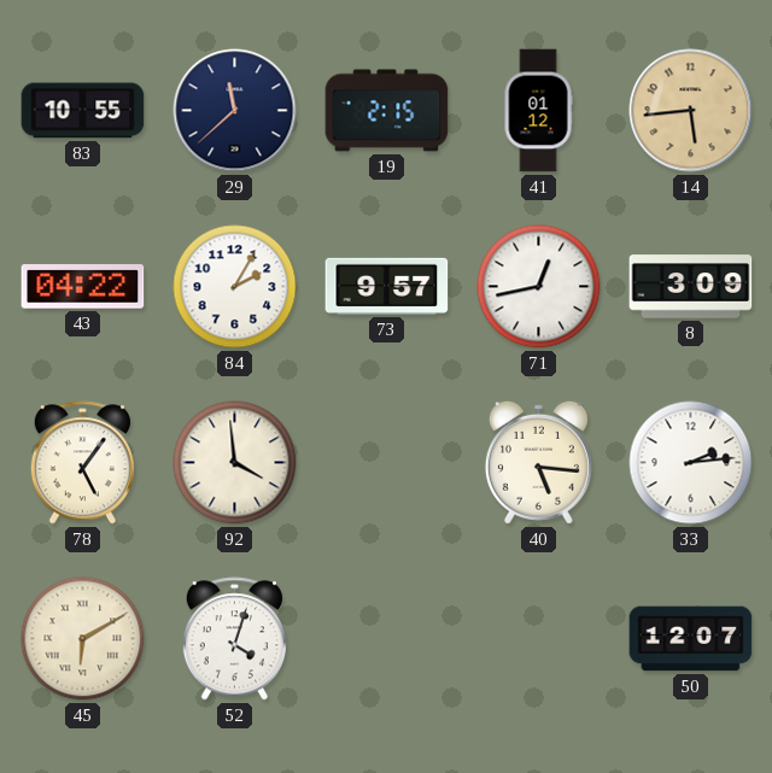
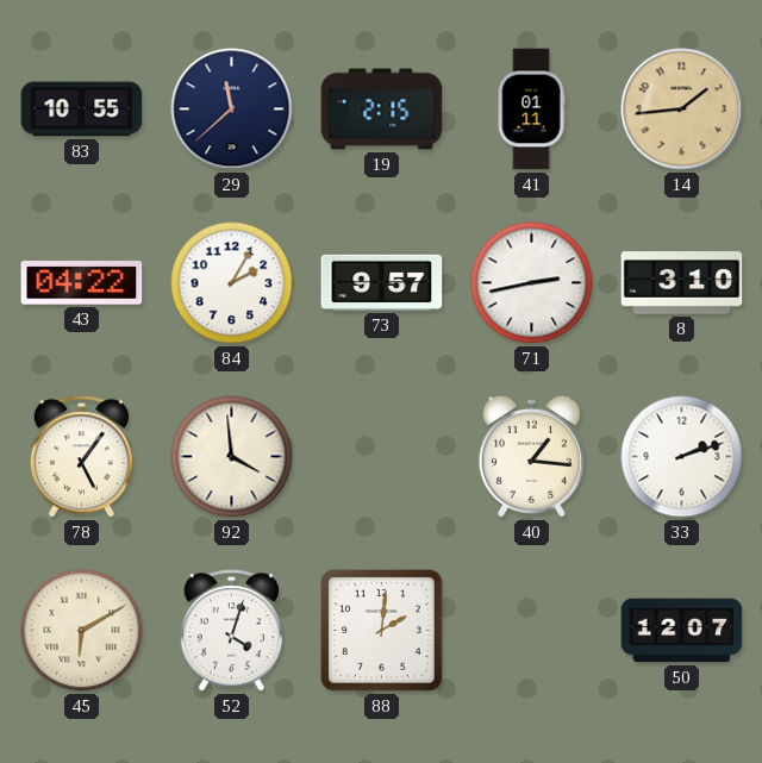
41: 01:12 -> 01:11 (531, 110)
14: 5:44 -> 1:44 (682, 110)
71: 12:43 -> 2:43 (532, 283)
8: 3:09 -> 3:10 (682, 283)
40: 5:16 -> 1:16 (531, 456)
33: 2:14 -> 2:12 (682, 457)
88: none -> 2:01 (382, 631)
